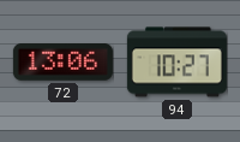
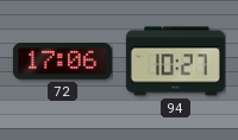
72: 13:06 -> 17:06 (62, 62)
